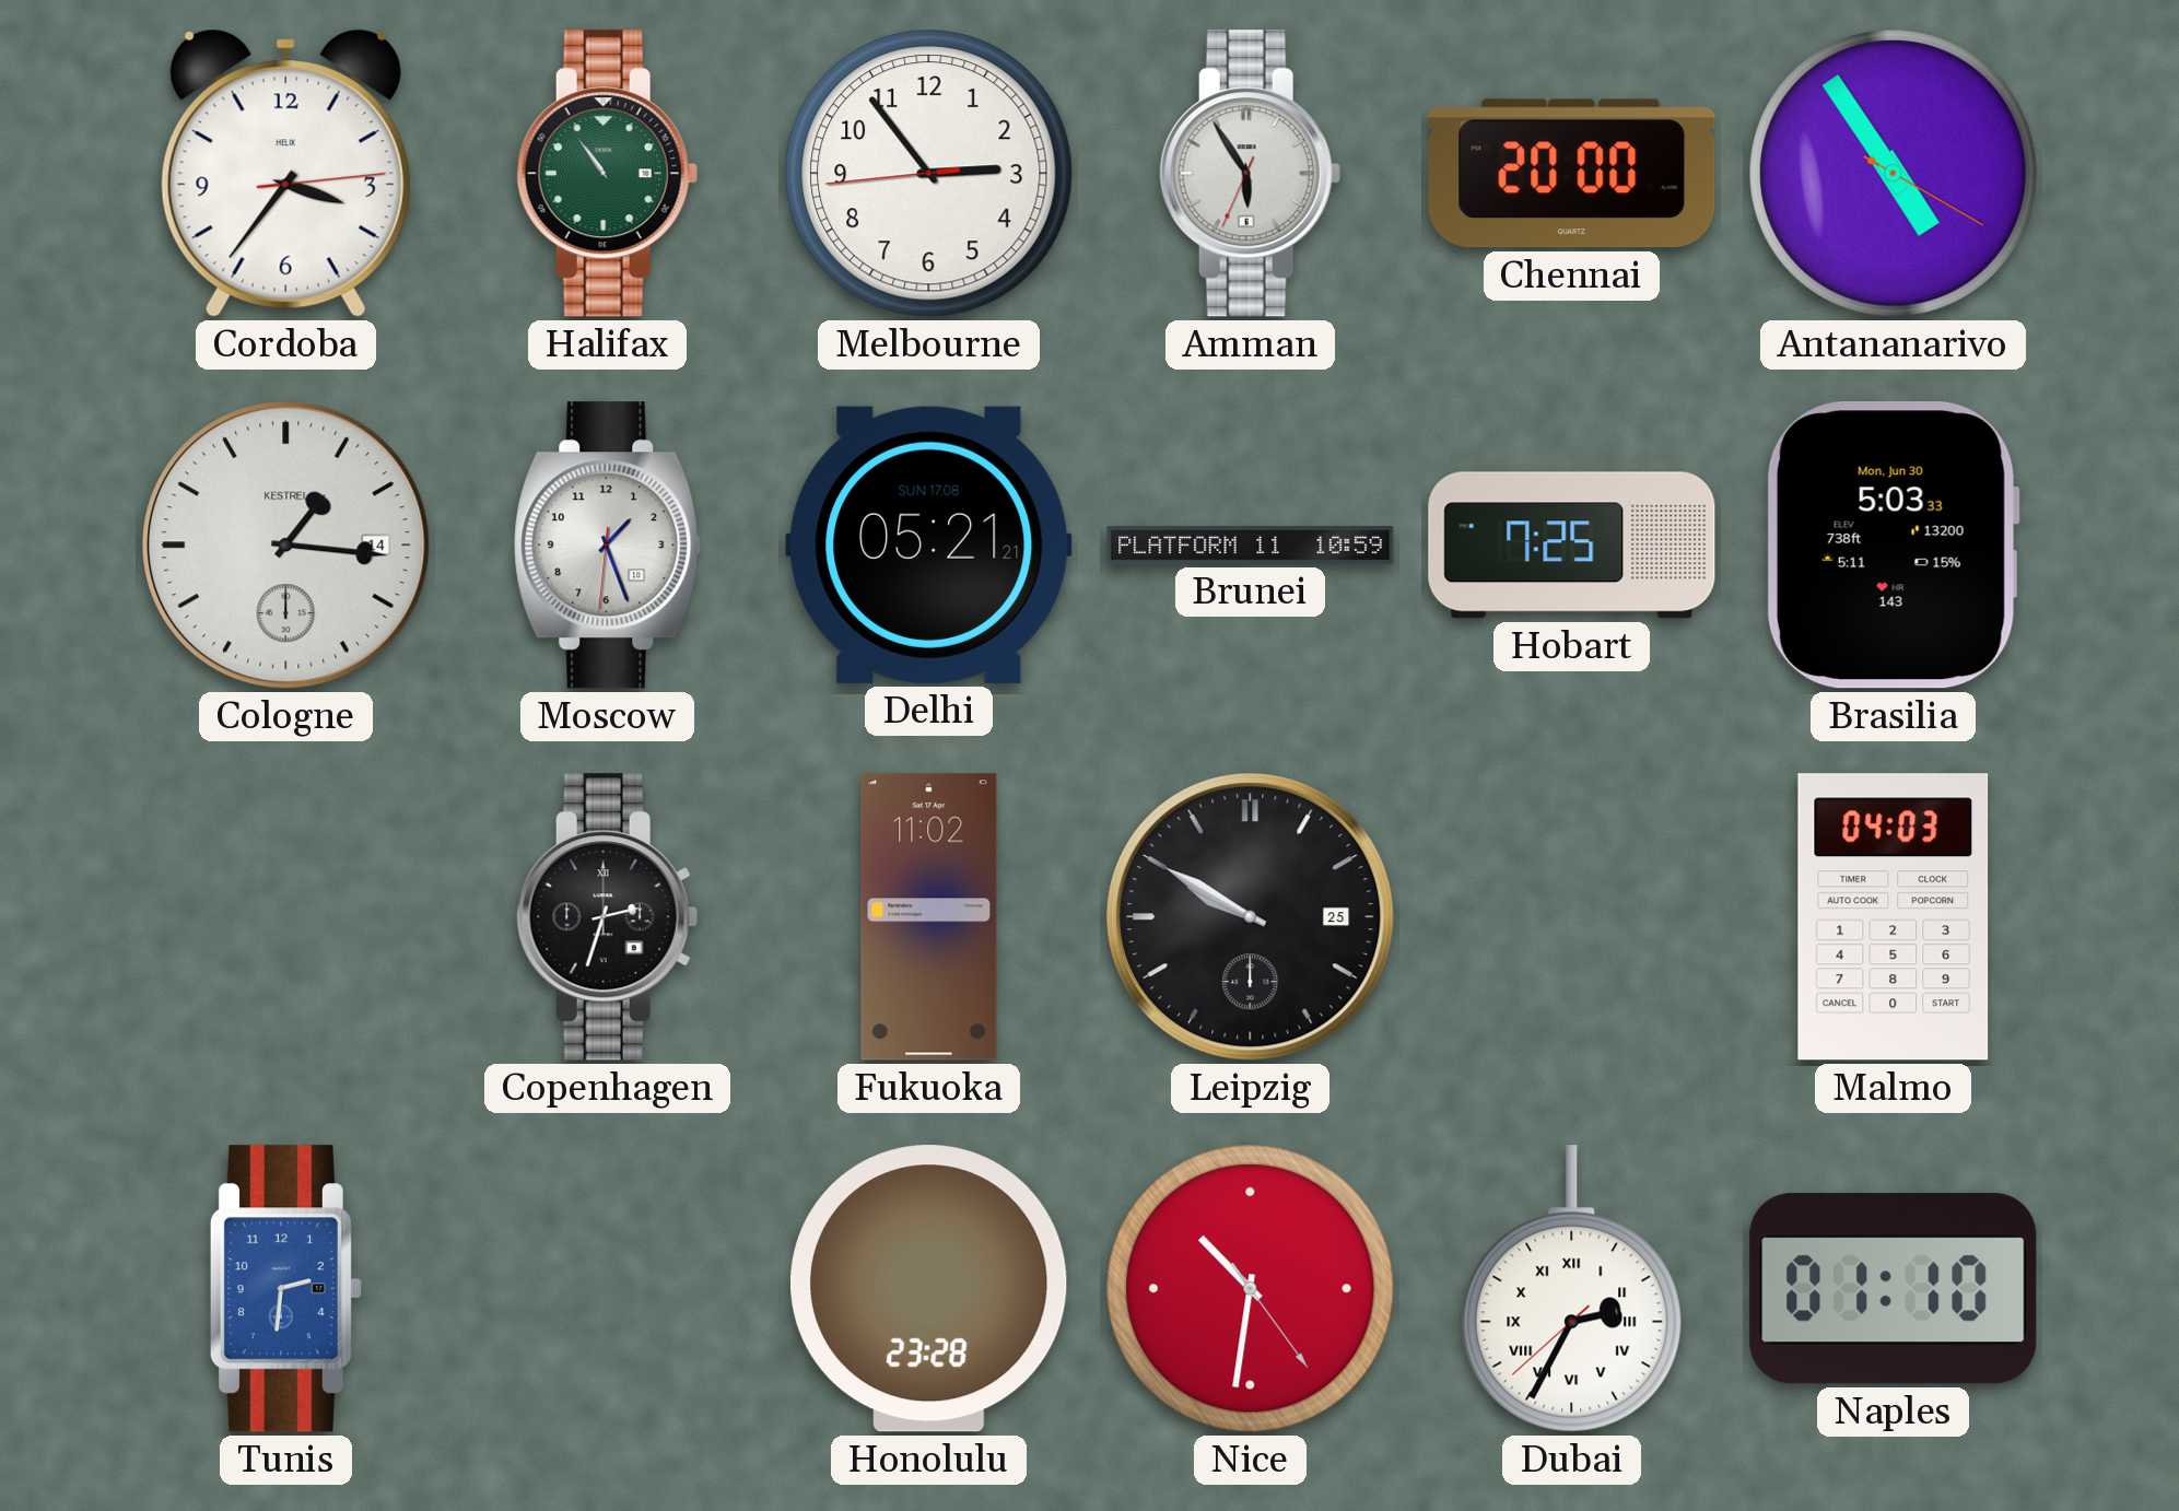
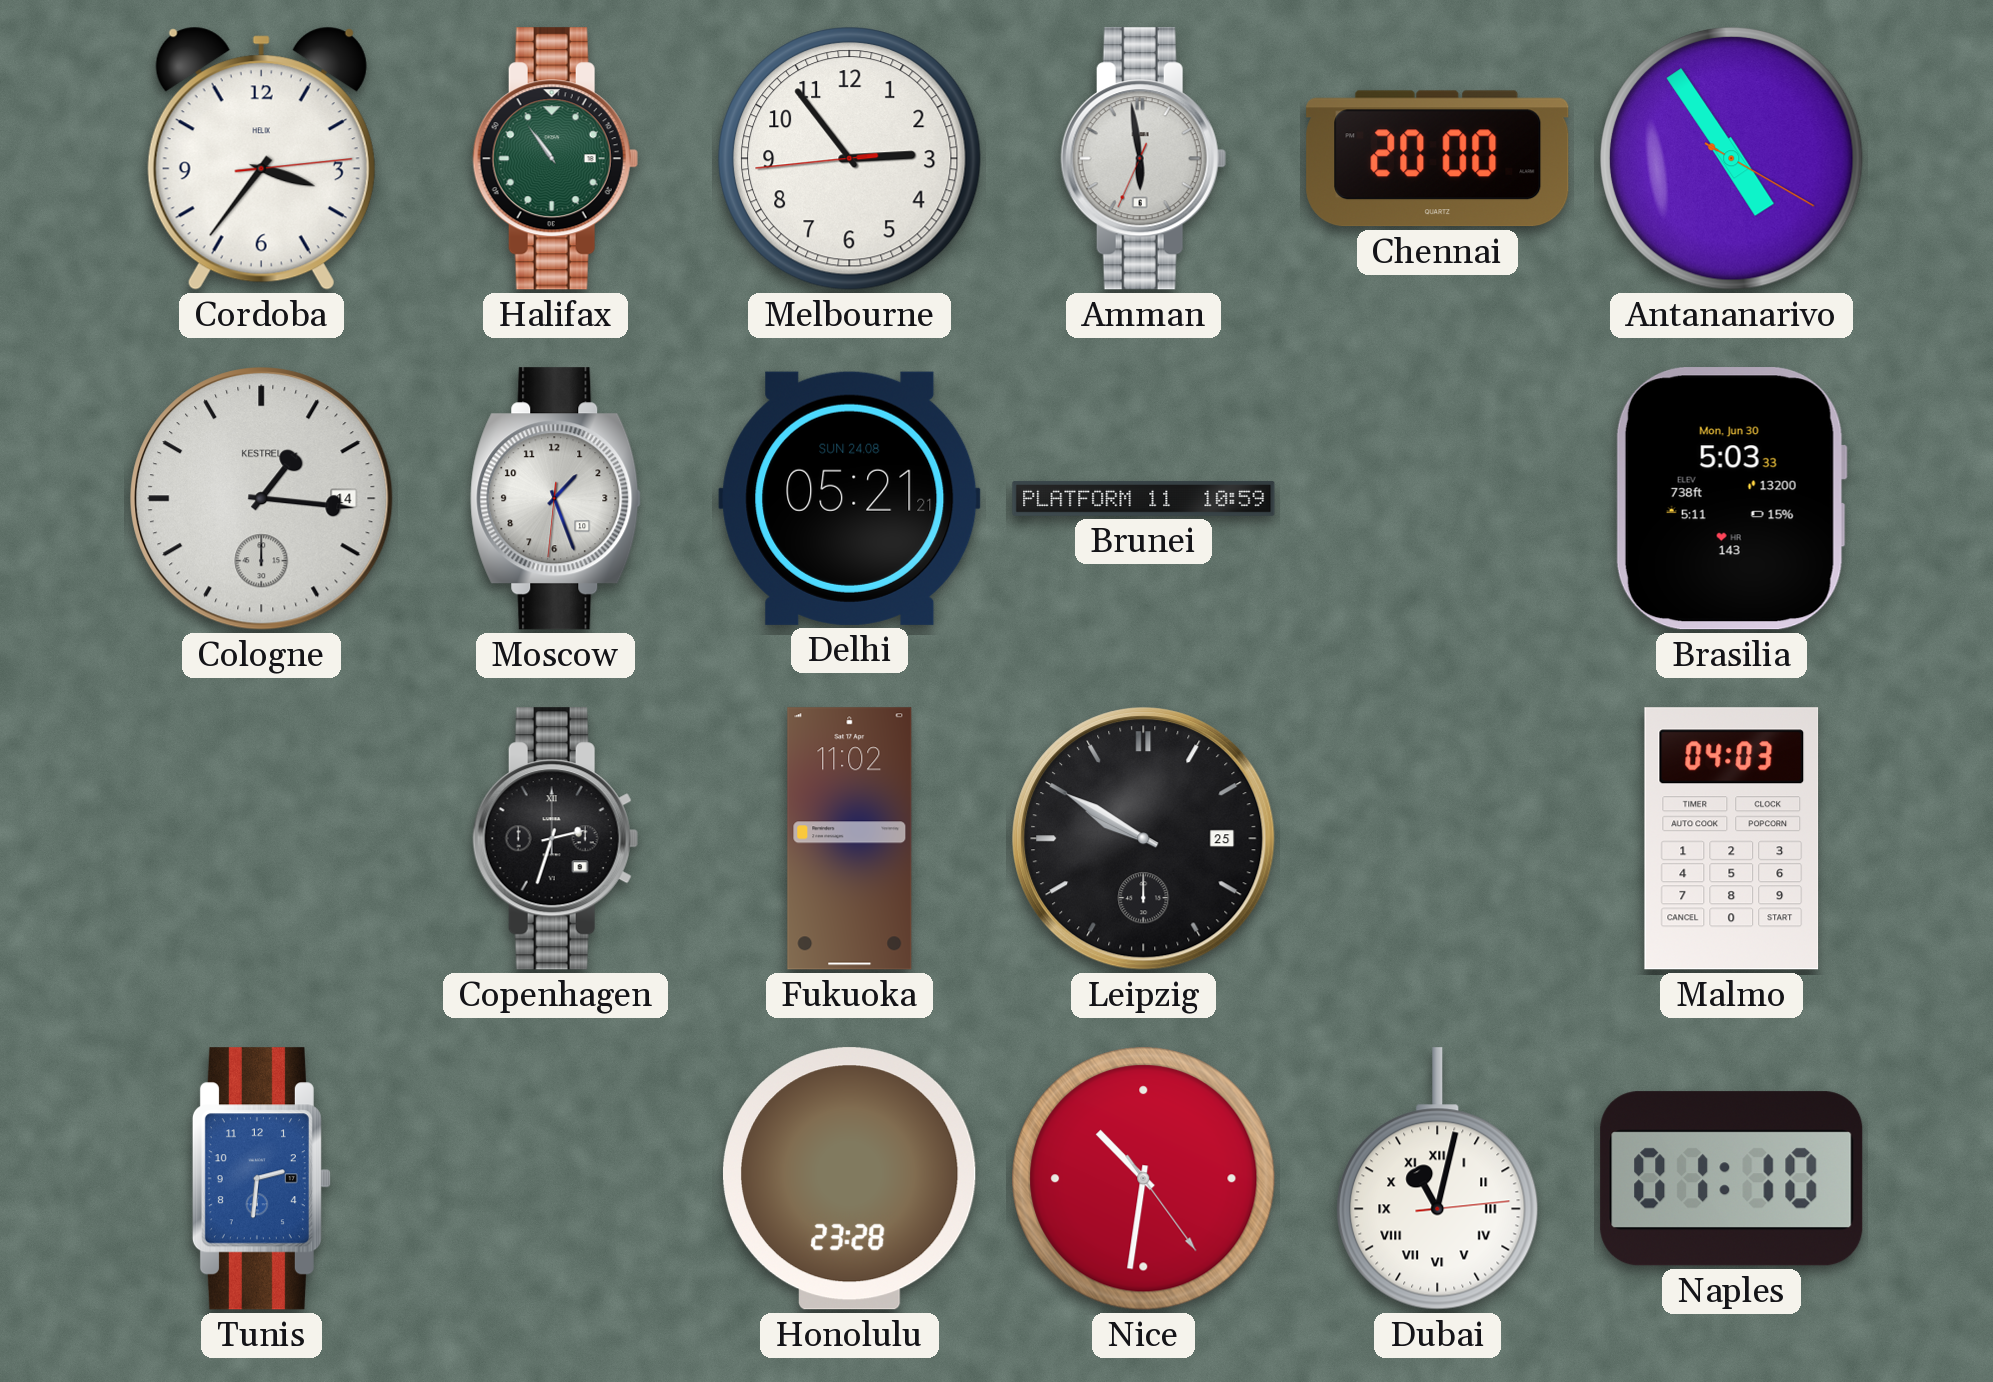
Amman: 5:54 -> 5:58 (1143, 159)
Delhi date: SUN 17.08 -> SUN 24.08 (850, 498)
Hobart: 7:25 -> none (1572, 546)
Dubai: 2:34 -> 11:02 (1438, 1179)
